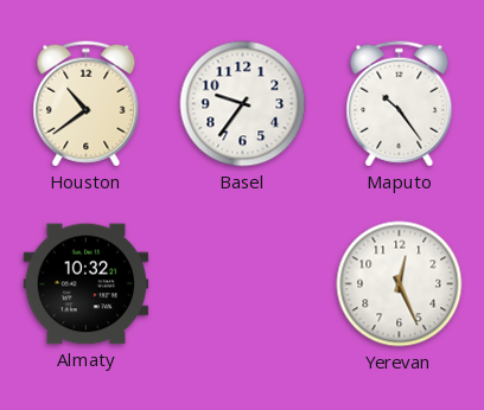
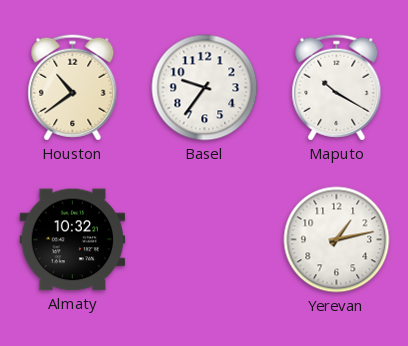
Maputo: 10:24 -> 10:20 (337, 88)
Yerevan: 12:26 -> 1:13 (337, 240)
